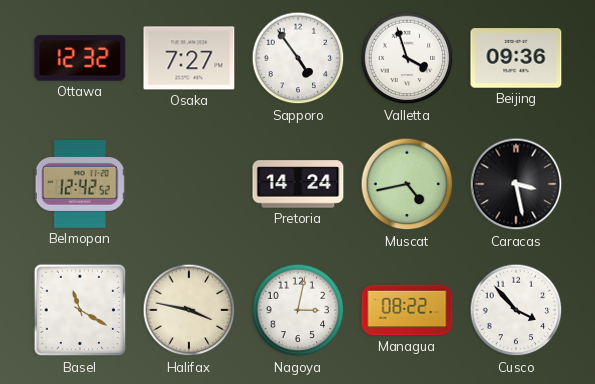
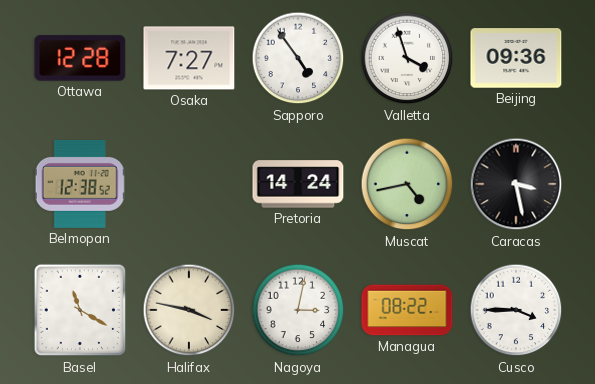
Ottawa: 12:32 -> 12:28 (80, 58)
Belmopan: 12:42 -> 12:38 (80, 184)
Cusco: 3:53 -> 3:45 (516, 310)
